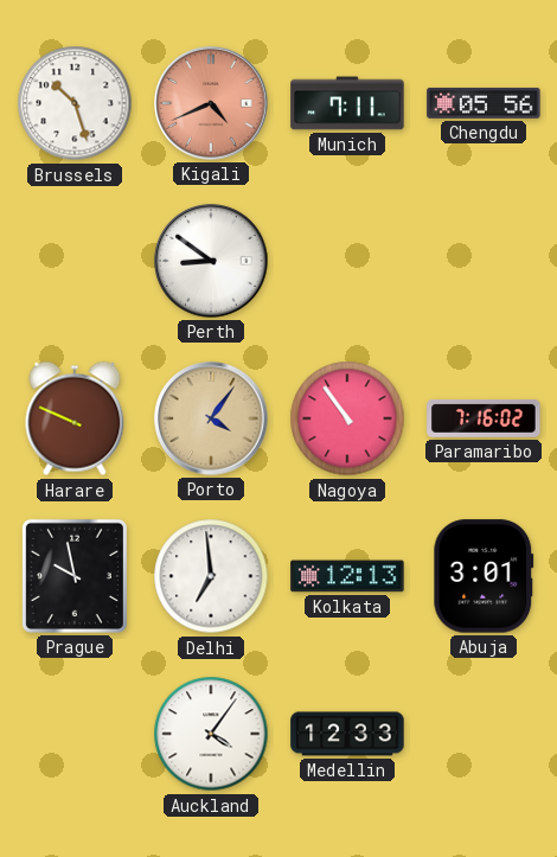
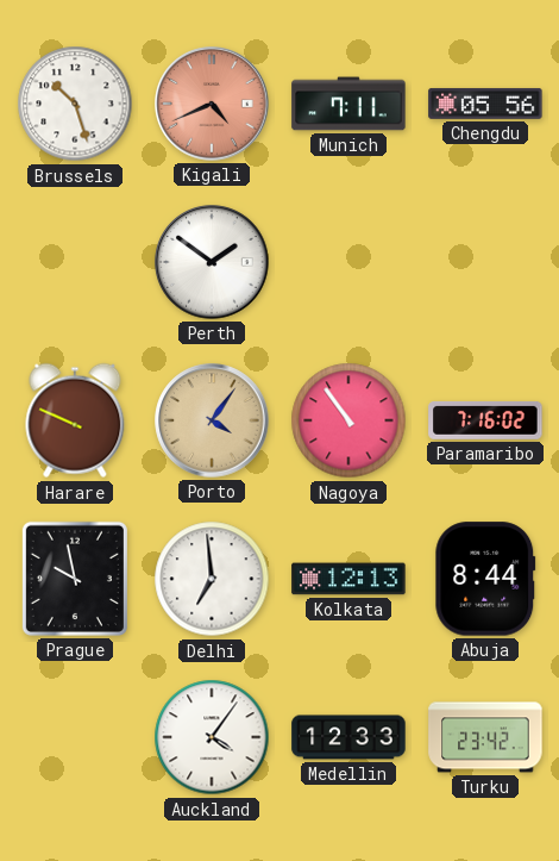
Perth: 8:51 -> 1:51 (212, 262)
Abuja: 3:01 -> 8:44 (485, 579)
Turku: none -> 23:42 (485, 737)
